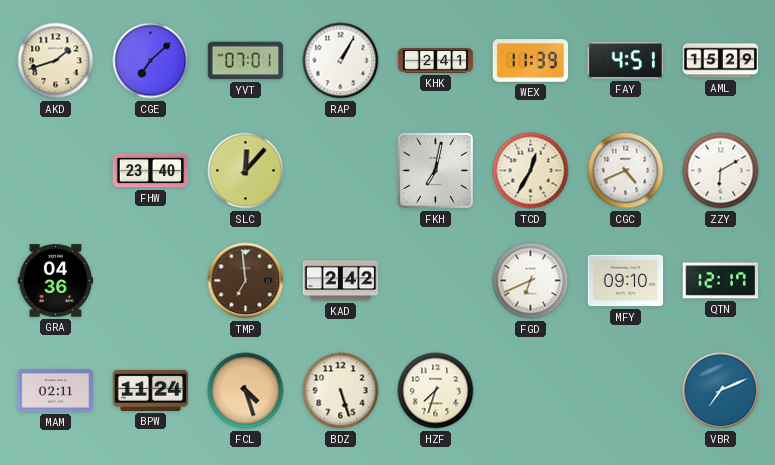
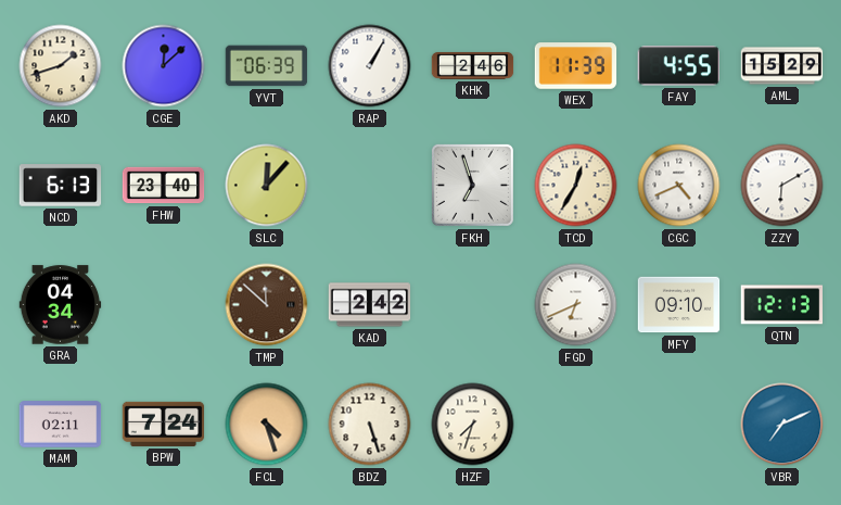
CGE: 7:08 -> 12:08 (164, 66)
YVT: 07:01 -> 06:39 (267, 66)
KHK: 2:41 -> 2:46 (473, 65)
FAY: 4:51 -> 4:55 (678, 66)
NCD: none -> 6:13 (61, 186)
FKH: 7:02 -> 6:57 (472, 185)
GRA: 04:36 -> 04:34 (61, 305)
TMP: 6:59 -> 11:52 (267, 305)
QTN: 12:17 -> 12:13 (782, 305)
BPW: 11:24 -> 7:24 (164, 424)
